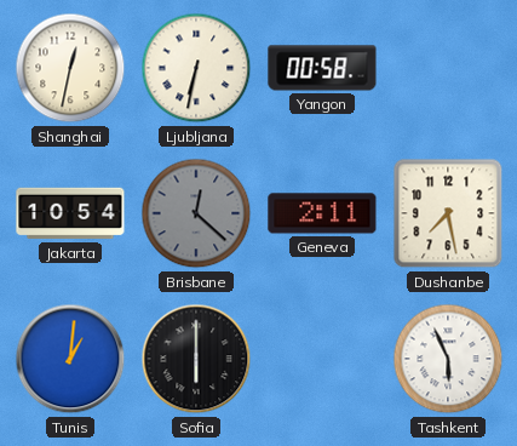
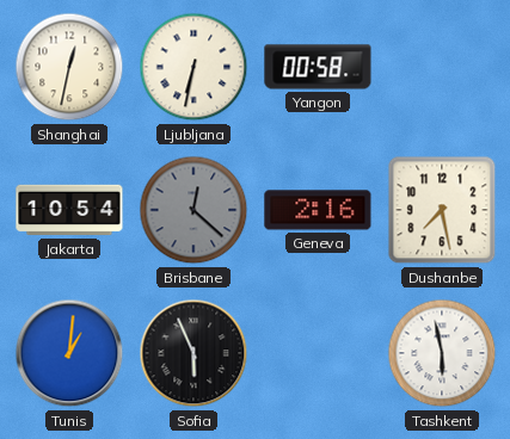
Geneva: 2:11 -> 2:16 (318, 210)
Sofia: 6:00 -> 5:56 (193, 353)
Tashkent: 5:56 -> 5:58 (442, 353)
